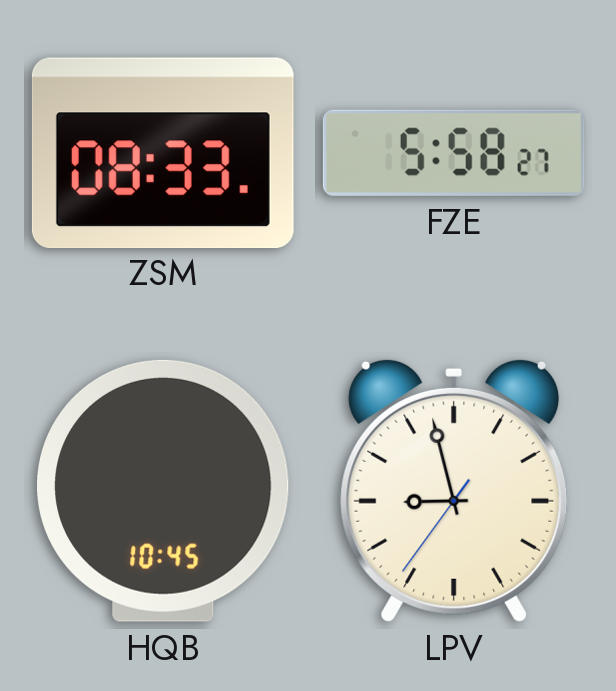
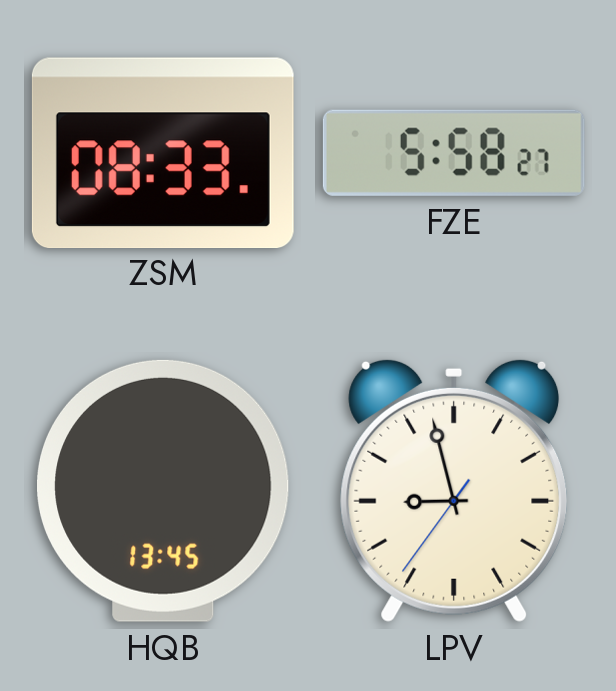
HQB: 10:45 -> 13:45 (164, 491)
